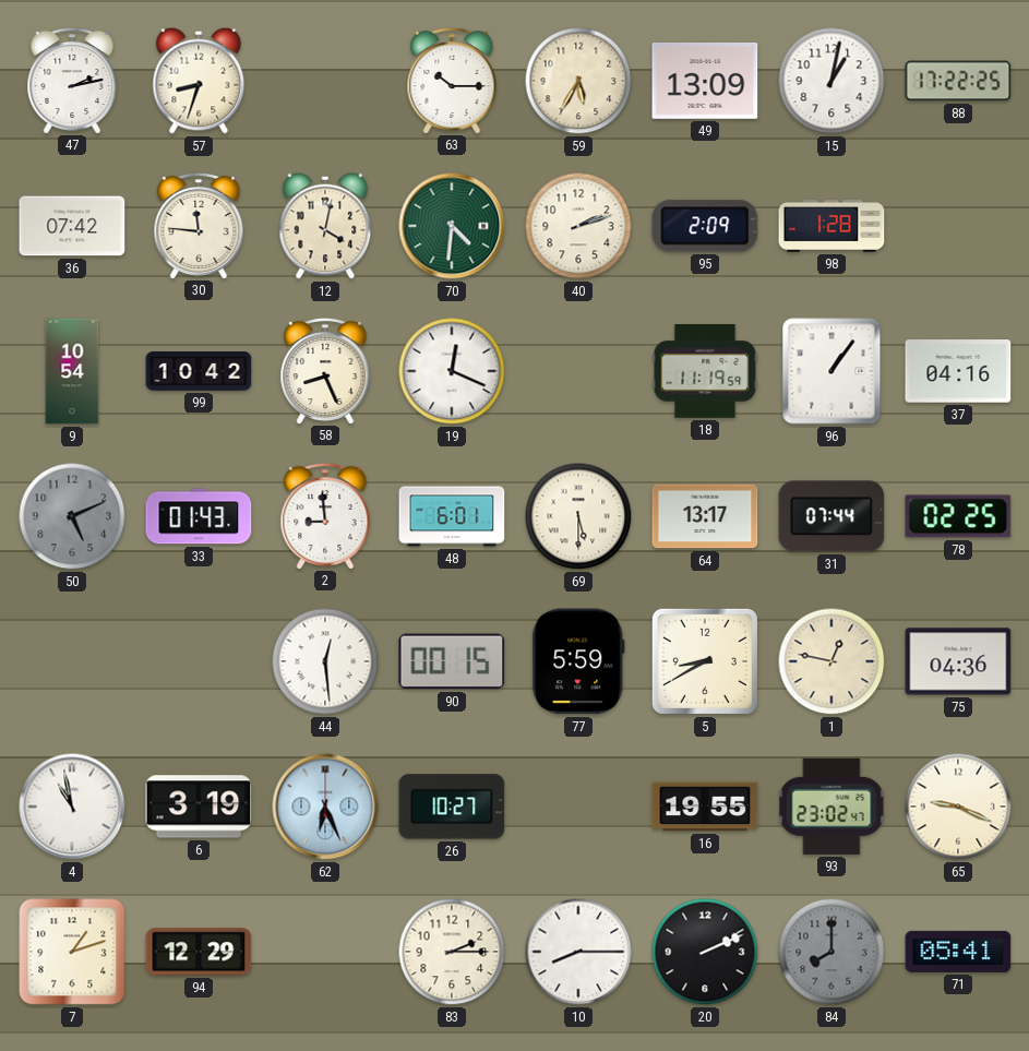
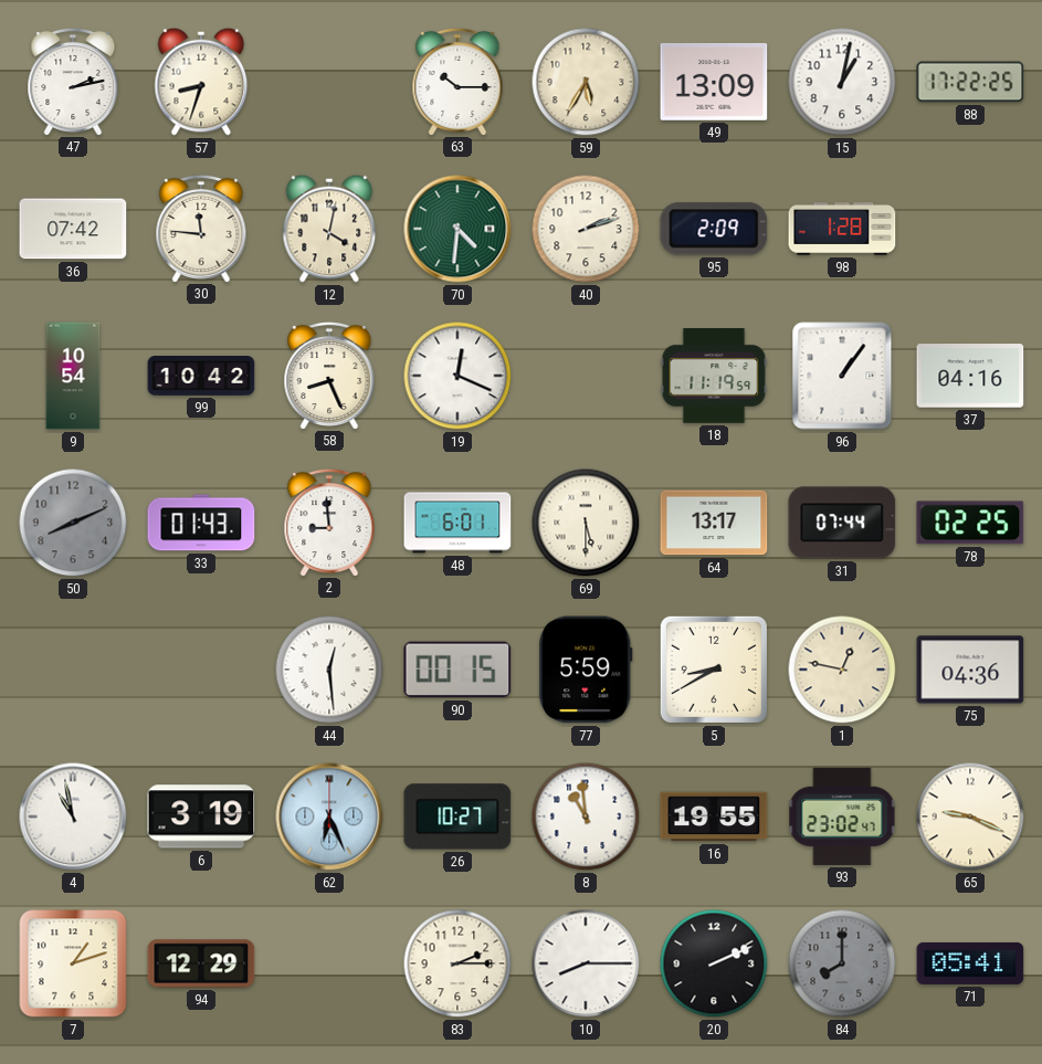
50: 5:11 -> 8:11 (73, 523)
8: none -> 10:59 (586, 817)
